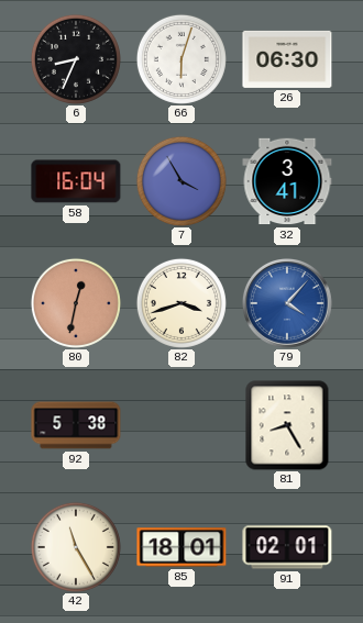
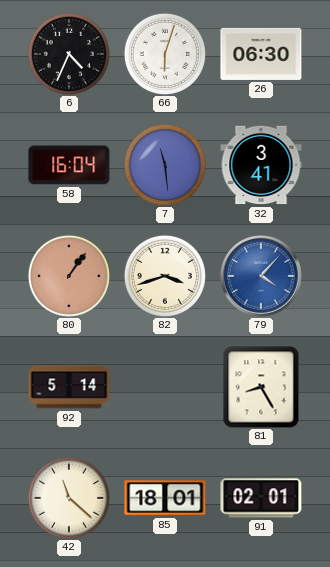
6: 8:34 -> 4:34 (69, 54)
7: 3:55 -> 11:29 (165, 165)
80: 12:32 -> 1:06 (69, 276)
92: 5:38 -> 5:14 (69, 387)
42: 11:25 -> 11:22 (69, 498)
